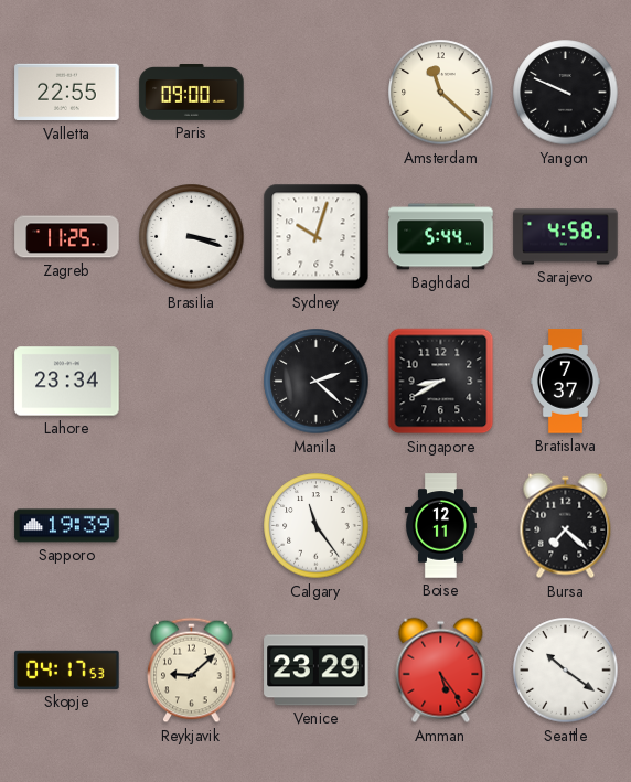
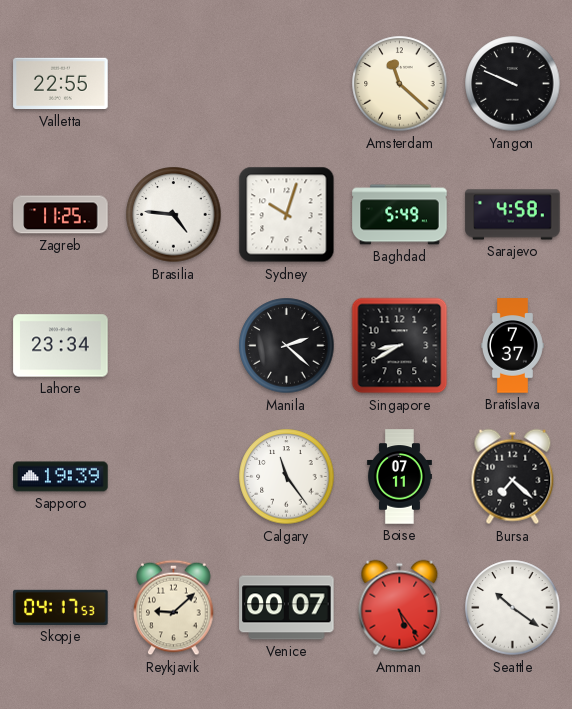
Paris: 09:00 -> none (192, 93)
Brasilia: 3:18 -> 4:46 (174, 215)
Baghdad: 5:44 -> 5:49 (400, 215)
Boise: 12:11 -> 07:11 (399, 477)
Venice: 23:29 -> 00:07 (287, 608)
